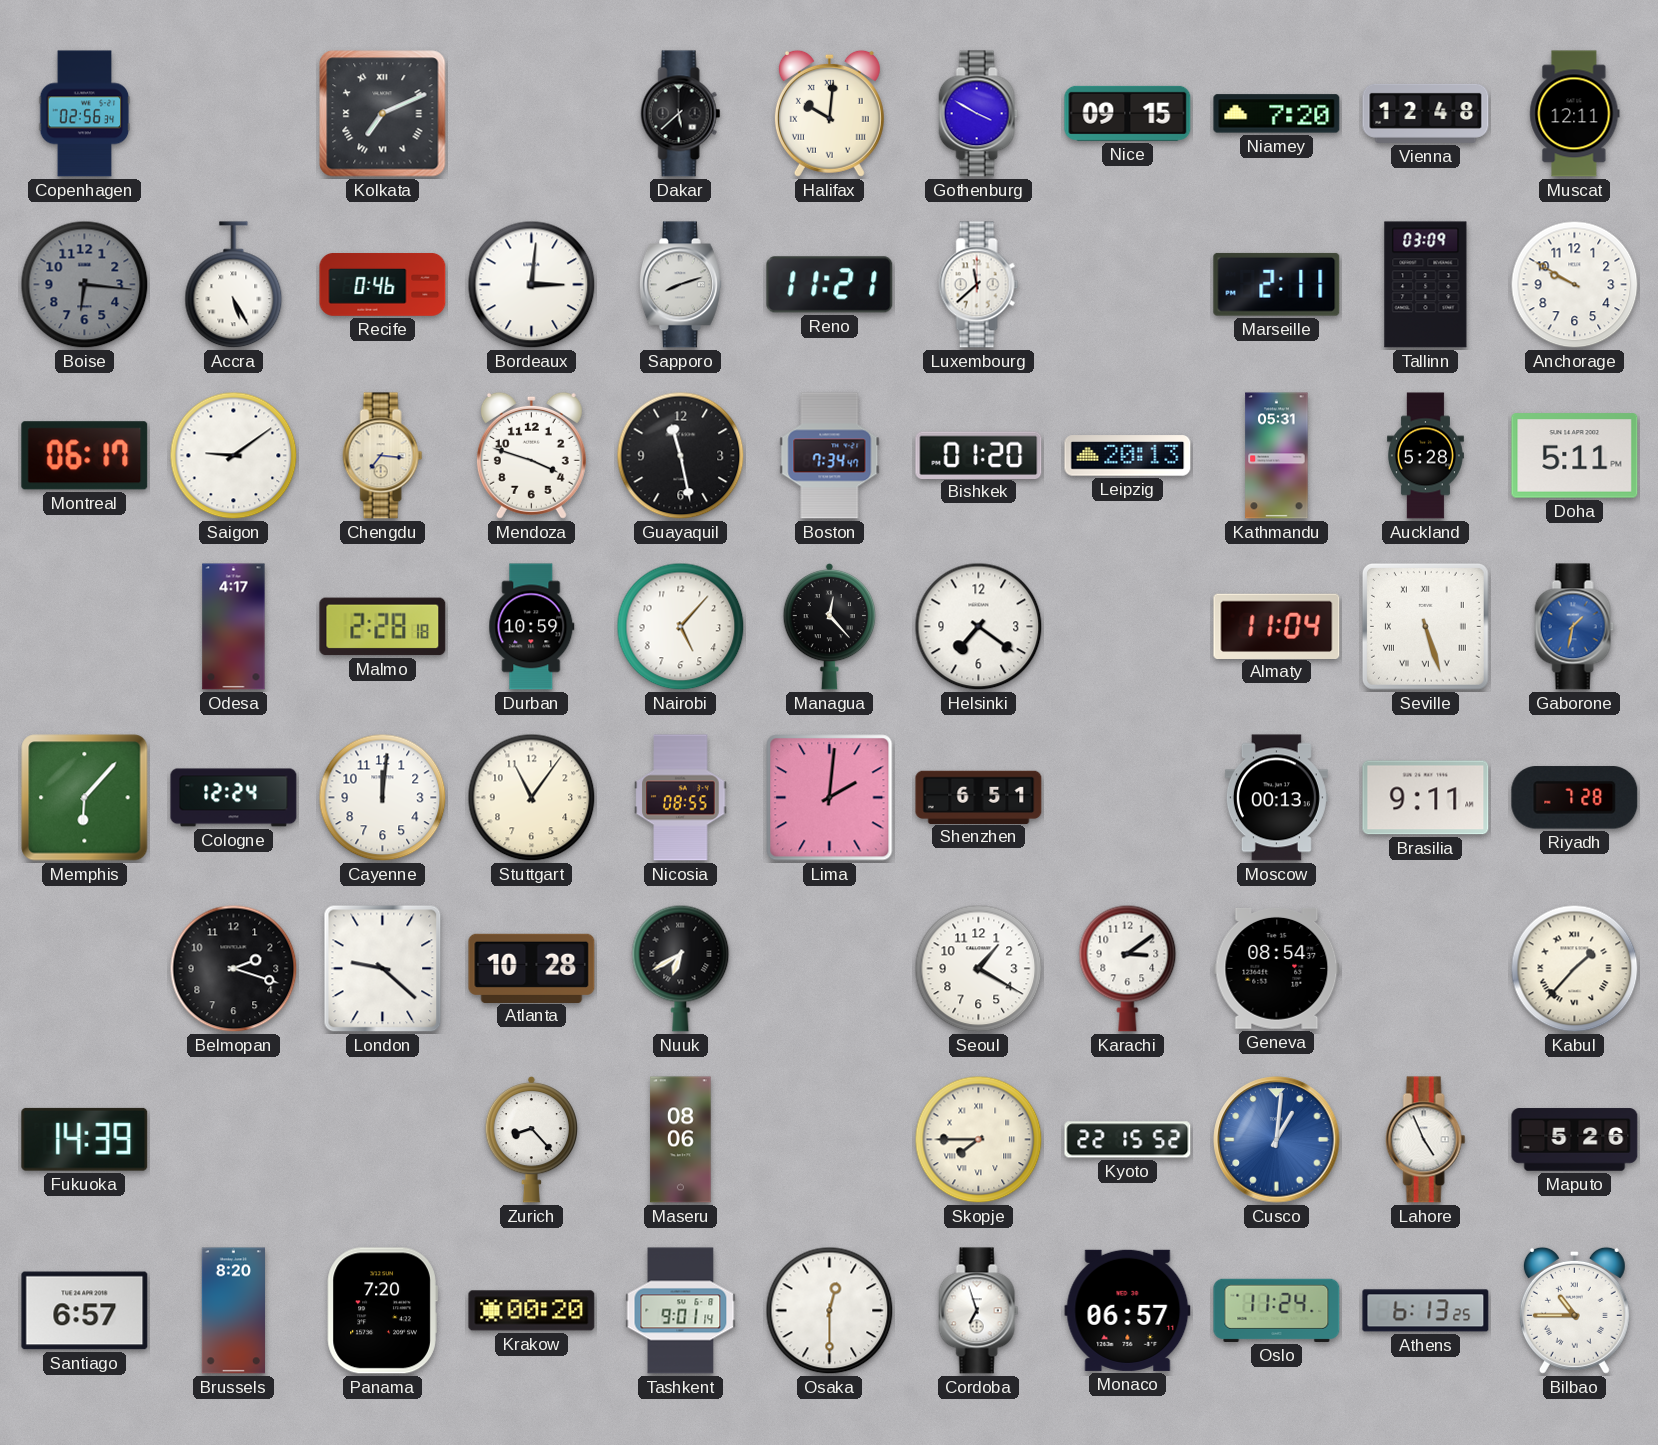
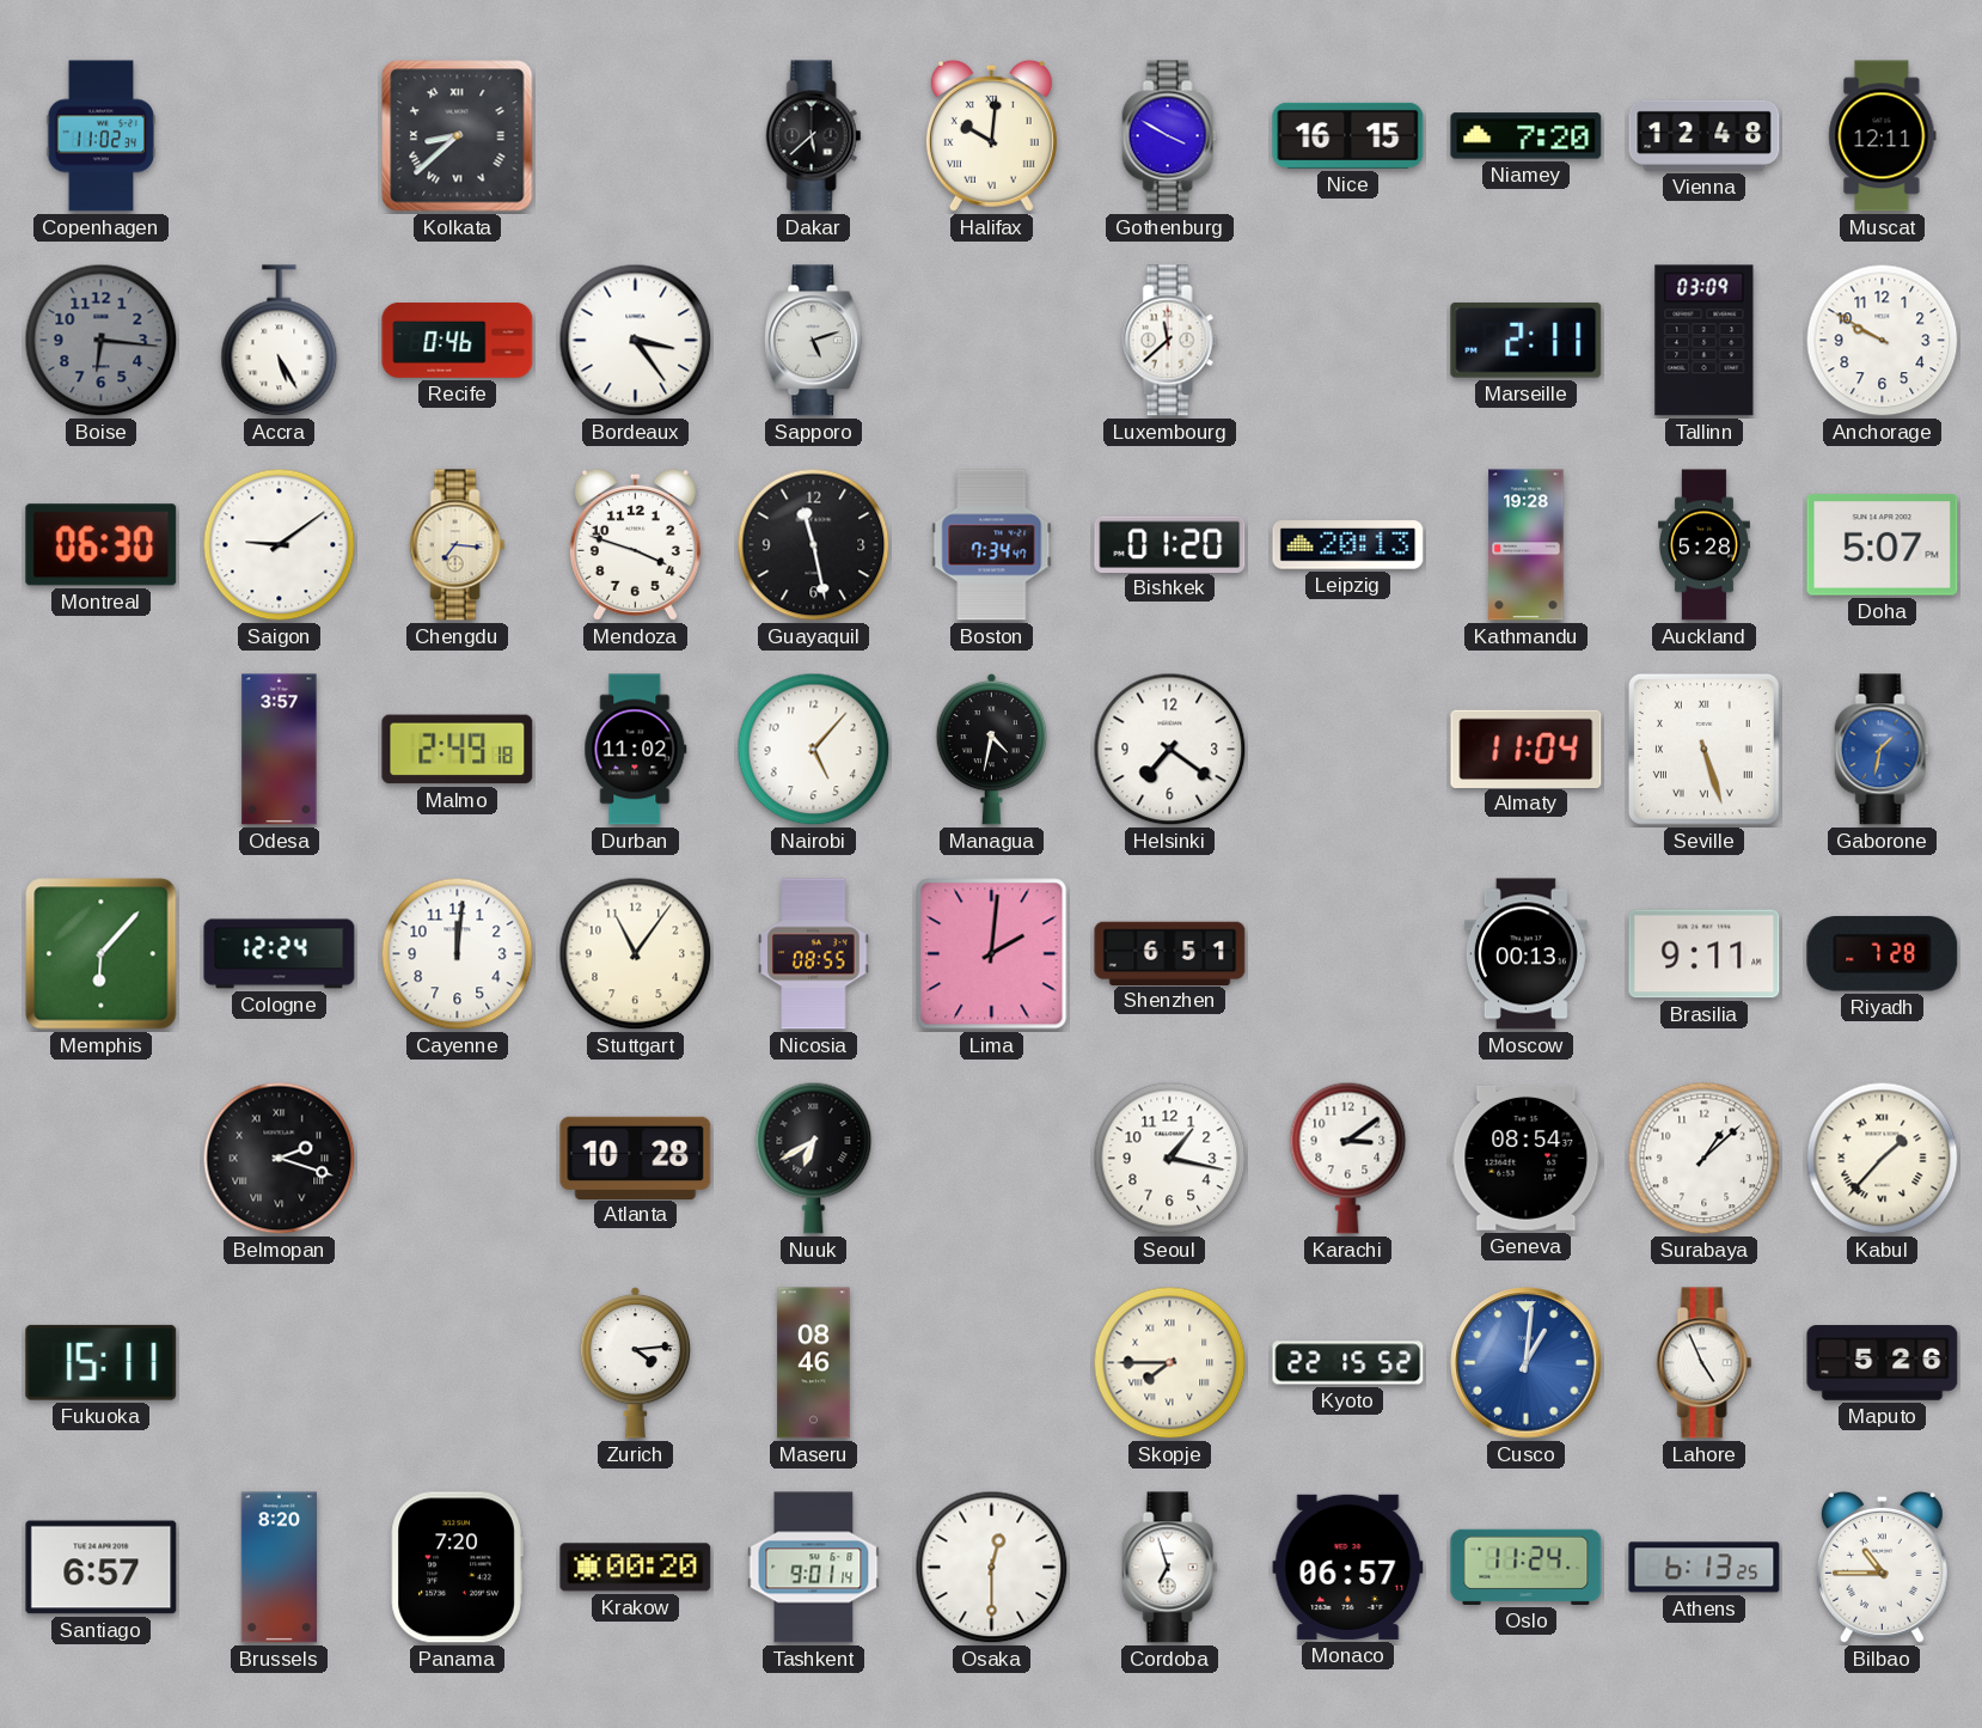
Copenhagen: 02:56 -> 11:02 (102, 136)
Kolkata: 7:11 -> 8:38 (458, 136)
Nice: 09:15 -> 16:15 (1348, 135)
Bordeaux: 3:01 -> 3:24 (636, 341)
Sapporo: 8:12 -> 5:12 (813, 341)
Reno: 11:21 -> none (830, 285)
Montreal: 06:17 -> 06:30 (102, 545)
Kathmandu: 05:31 -> 19:28 (1527, 545)
Doha: 5:11 -> 5:07 (1883, 545)
Odesa: 4:17 -> 3:57 (280, 750)
Malmo: 2:28 -> 2:49 (458, 750)
Durban: 10:59 -> 11:02 (636, 750)
Managua: 12:23 -> 4:32 (991, 749)
Belmopan numerals: Arabic -> Roman (280, 1159)
London: 9:22 -> none (383, 969)
Seoul: 1:20 -> 1:17 (1170, 1159)
Surabaya: none -> 1:08 (1705, 1159)
Fukuoka: 14:39 -> 15:11 (102, 1362)
Zurich: 8:23 -> 4:14 (635, 1362)
Maseru: 08:06 -> 08:46 (814, 1363)
